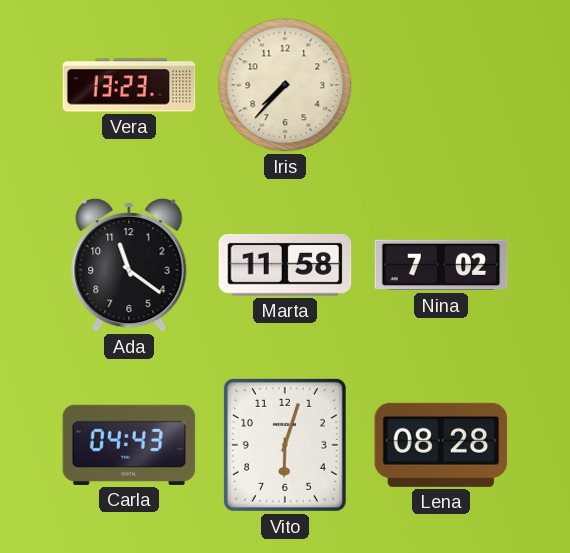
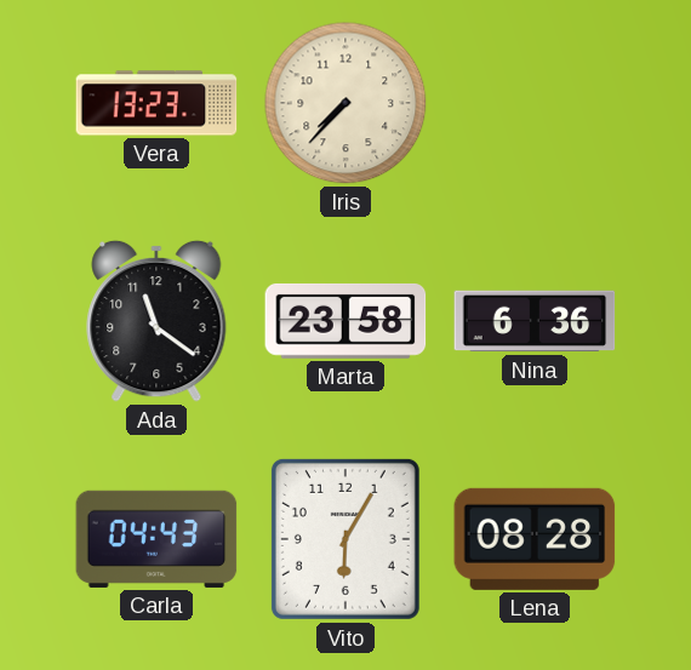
Marta: 11:58 -> 23:58 (345, 321)
Nina: 7:02 -> 6:36 (535, 321)
Vito: 6:03 -> 6:05 (345, 539)
